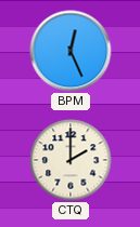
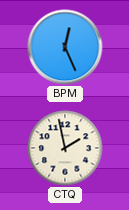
CTQ: 2:00 -> 1:58 (65, 148)
